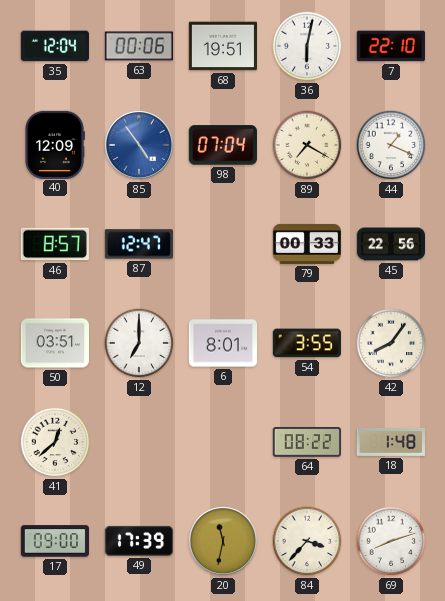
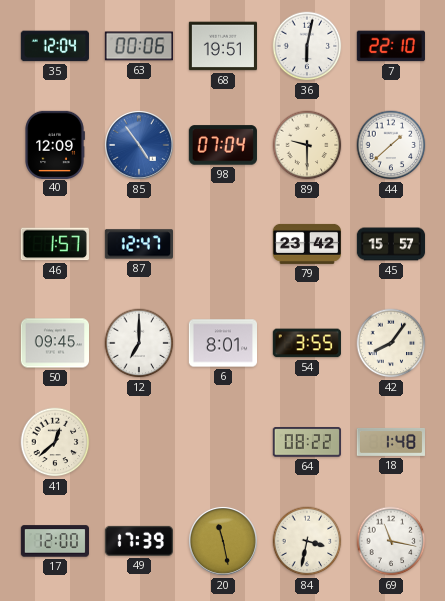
89: 7:20 -> 9:30 (307, 145)
44: 1:19 -> 1:38 (391, 145)
46: 8:57 -> 1:57 (55, 244)
79: 00:33 -> 23:42 (306, 244)
45: 22:56 -> 15:57 (391, 244)
50: 03:51 -> 09:45 (54, 343)
17: 09:00 -> 12:00 (54, 541)
20: 11:32 -> 11:28 (223, 541)
84: 3:37 -> 3:32 (307, 541)
69: 8:12 -> 11:17 (391, 541)
